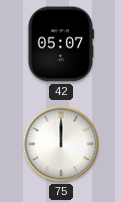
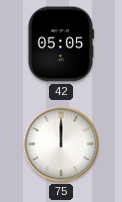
42: 05:07 -> 05:05 (60, 44)
